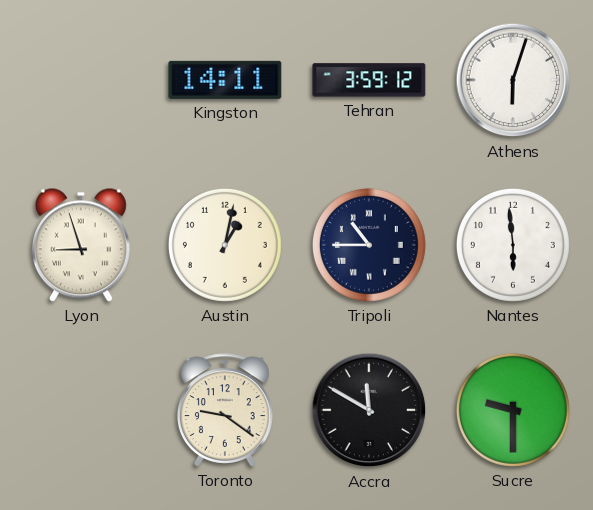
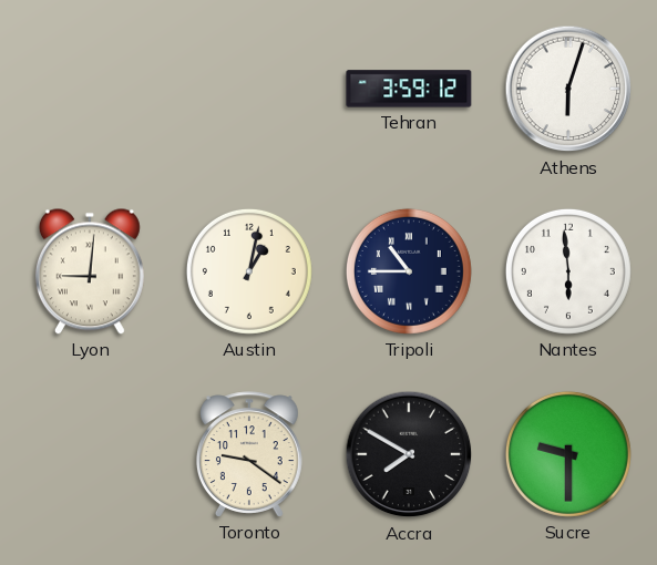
Kingston: 14:11 -> none (225, 80)
Lyon: 8:57 -> 9:01 (90, 271)
Accra: 11:50 -> 7:50 (409, 454)
